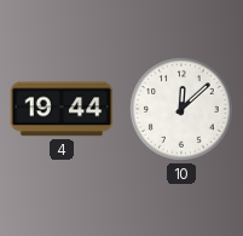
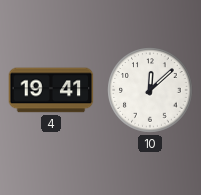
4: 19:44 -> 19:41 (51, 90)
